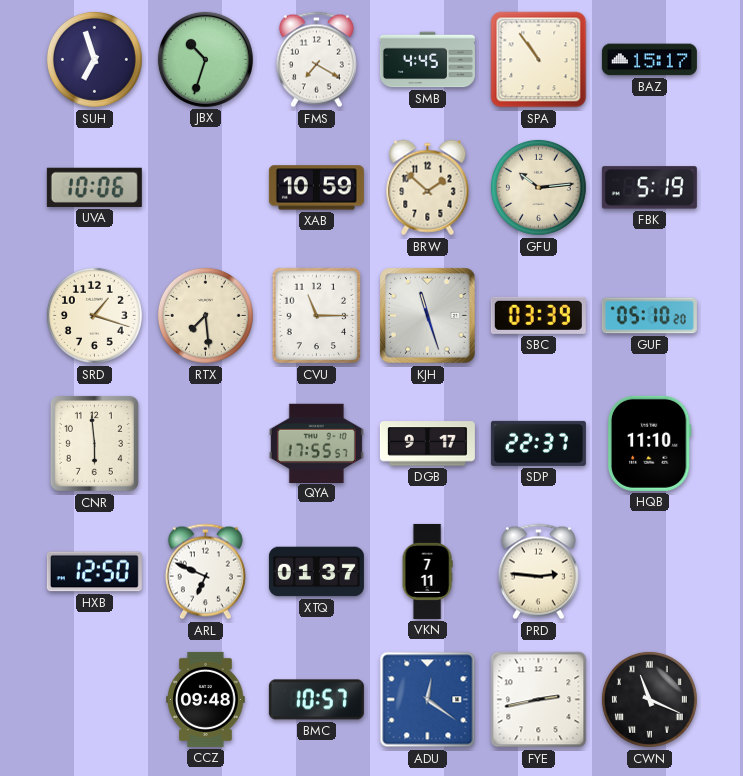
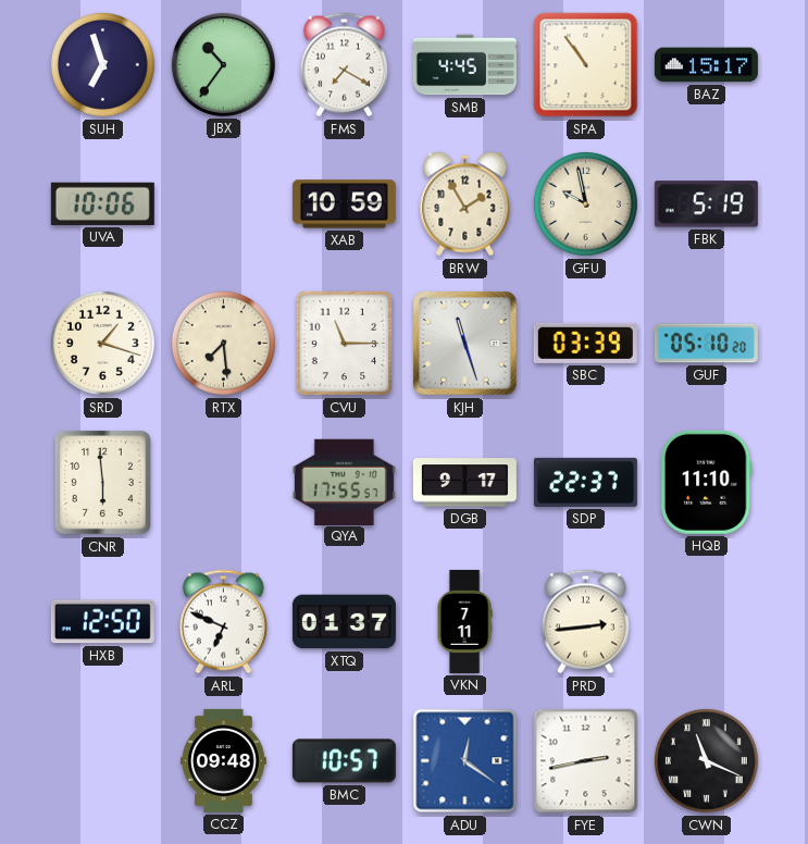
JBX: 10:33 -> 10:36 (223, 64)
BRW: 1:52 -> 1:55 (465, 204)
GFU: 10:14 -> 9:58 (585, 203)
PRD: 2:46 -> 2:44 (585, 622)
